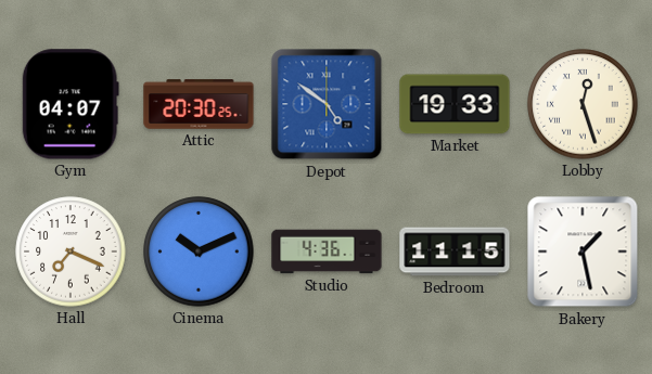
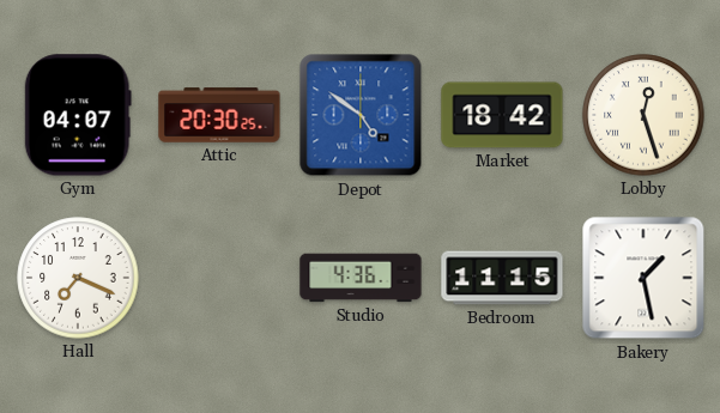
Market: 19:33 -> 18:42 (502, 115)
Cinema: 10:11 -> none (199, 252)
